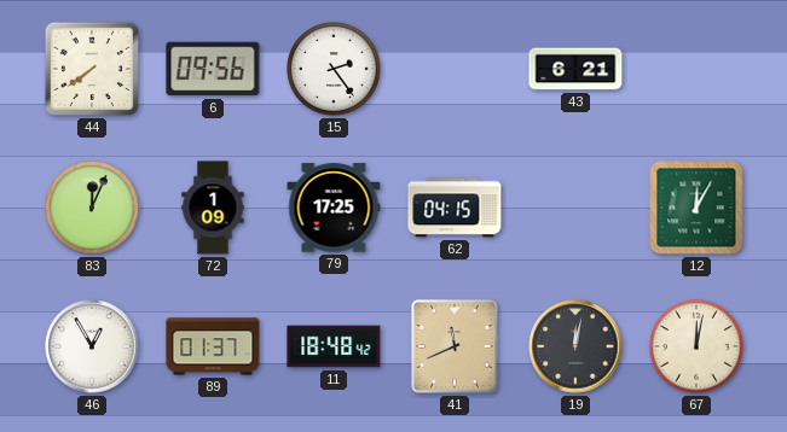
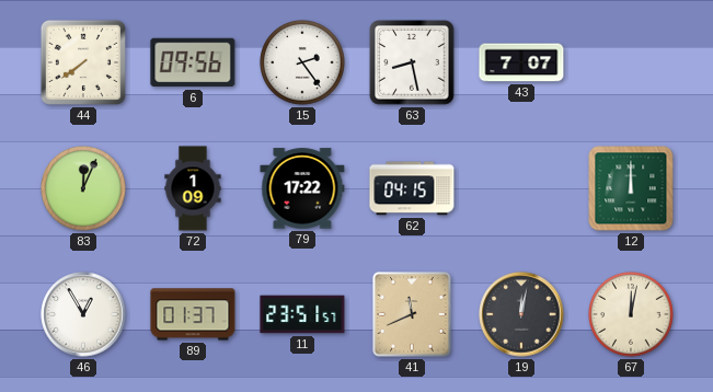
63: none -> 8:28 (412, 62)
43: 6:21 -> 7:07 (521, 62)
79: 17:25 -> 17:22 (302, 188)
12: 12:05 -> 12:00 (631, 188)
11: 18:48 -> 23:51 (302, 314)
